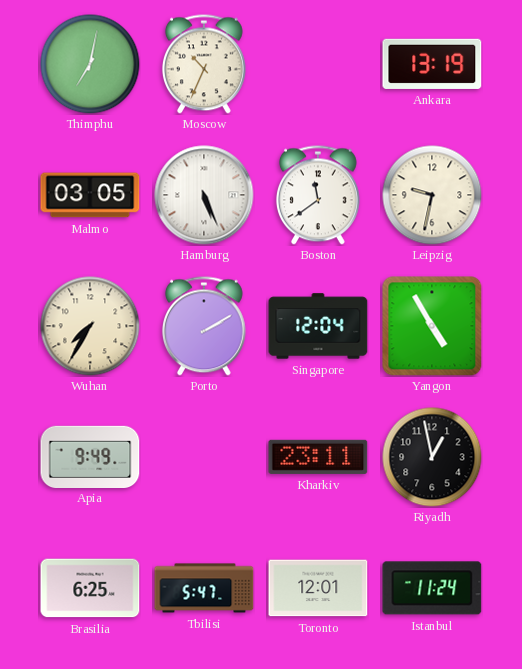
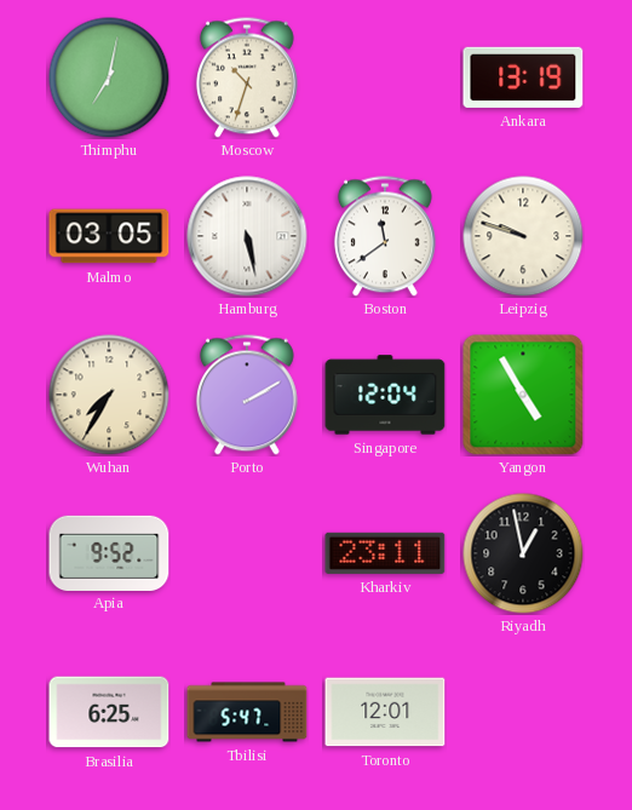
Moscow: 10:34 -> 10:33 (247, 77)
Hamburg: 5:26 -> 5:28 (247, 236)
Leipzig: 9:32 -> 9:48 (523, 236)
Apia: 9:49 -> 9:52 (109, 552)
Istanbul: 11:24 -> none (432, 588)
